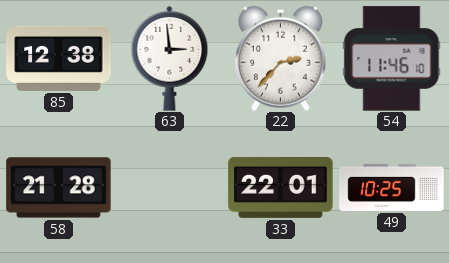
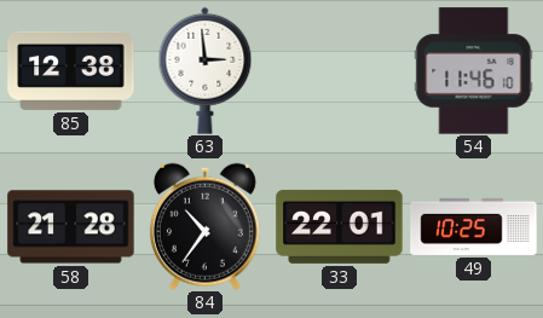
22: 2:37 -> none (280, 58)
84: none -> 10:36 (204, 226)
